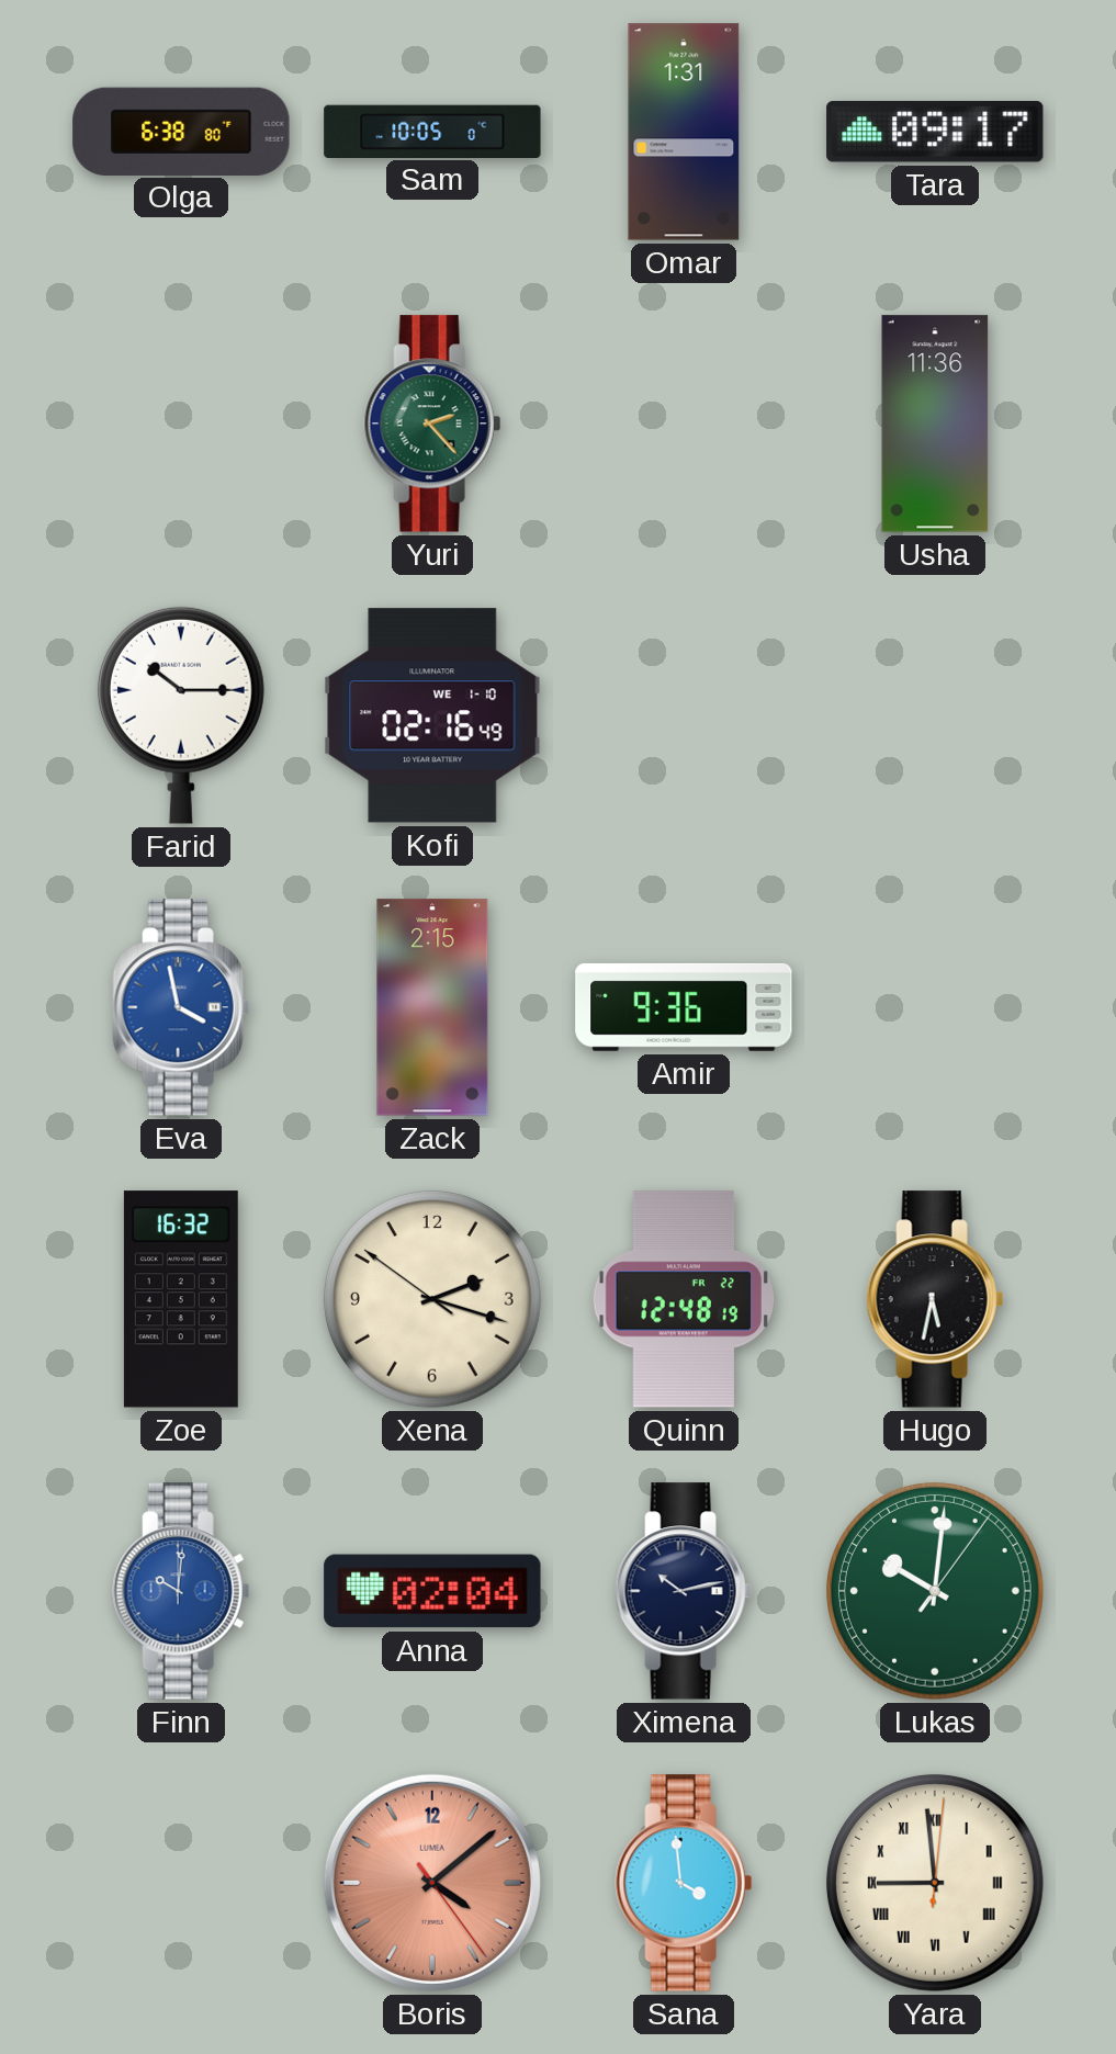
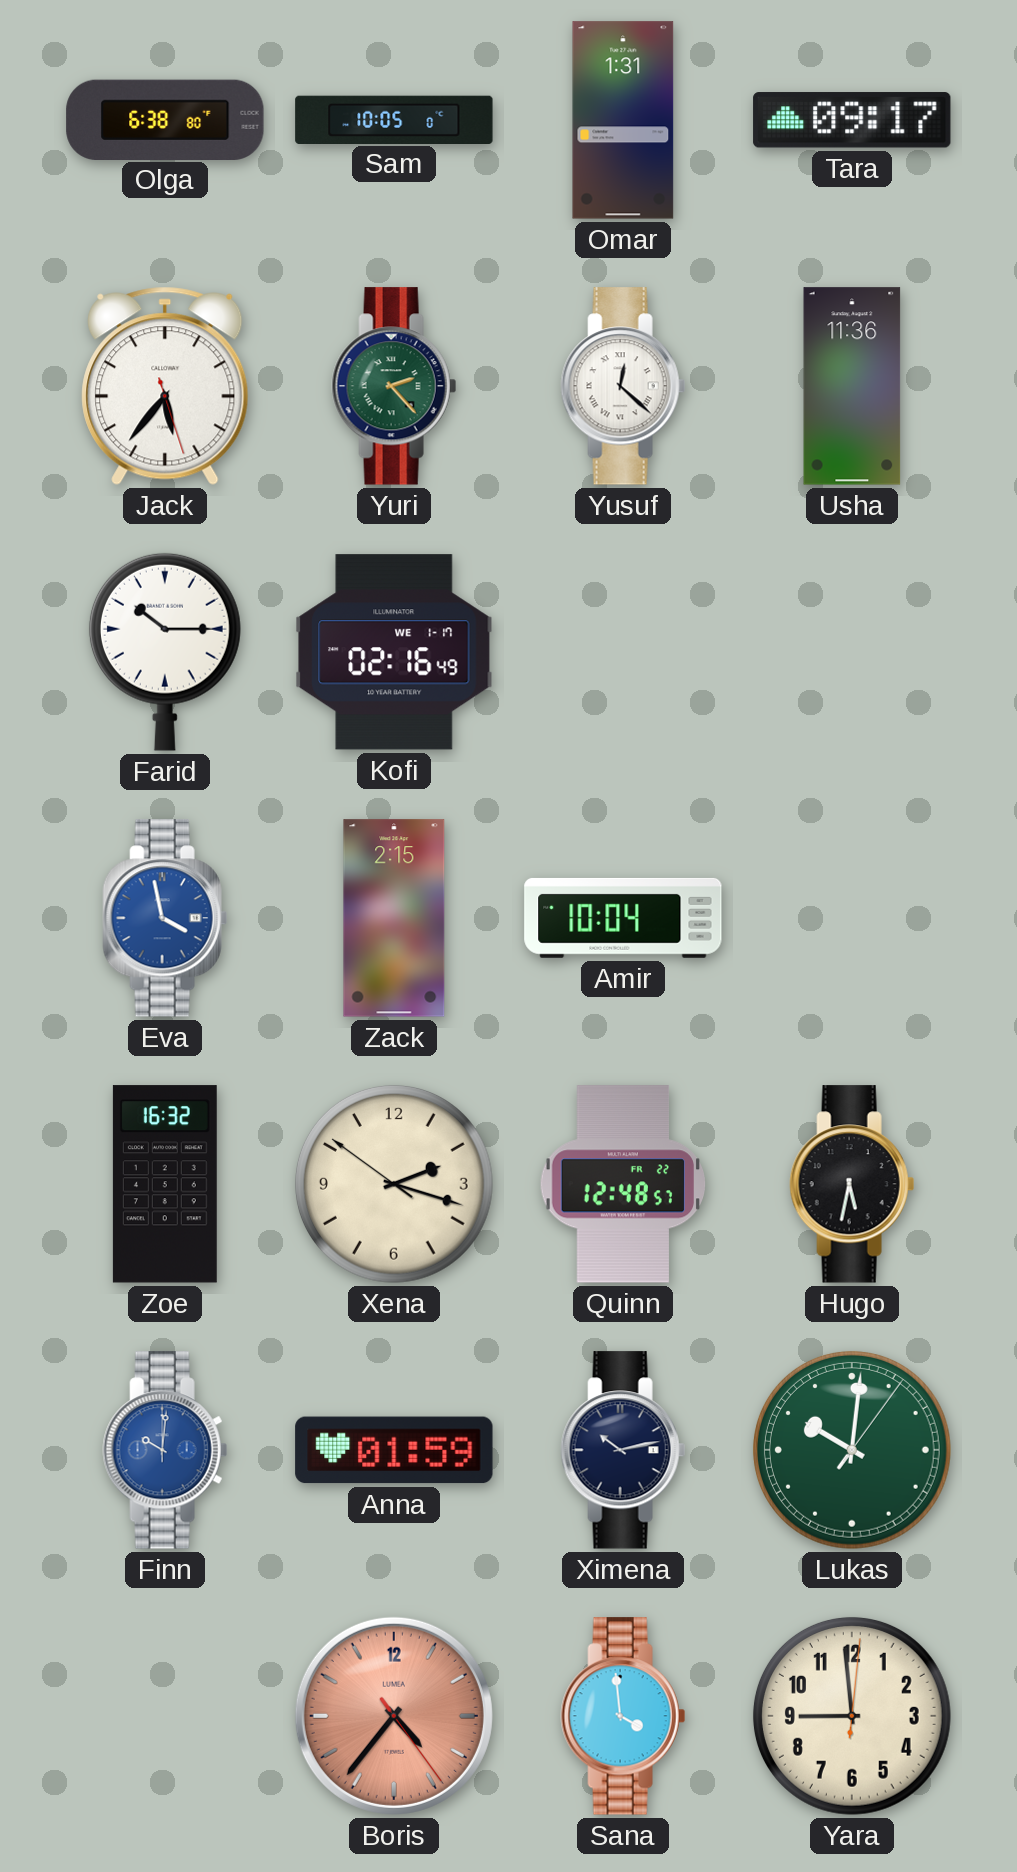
Jack: none -> 5:36 (165, 386)
Yusuf: none -> 12:22 (623, 386)
Kofi date: WE 1-10 -> WE 1-17 (394, 652)
Amir: 9:36 -> 10:04 (623, 918)
Quinn: 12:48:19 -> 12:48:57 (622, 1184)
Anna: 02:04 -> 01:59 (394, 1450)
Boris: 4:08 -> 4:36 (394, 1716)
Yara numerals: Roman -> Arabic (852, 1716)
